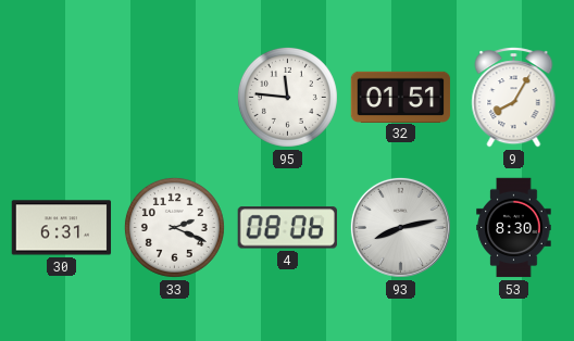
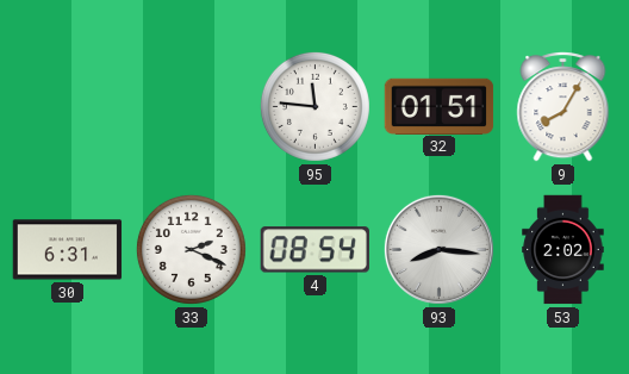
4: 08:06 -> 08:54 (314, 250)
93: 8:13 -> 8:16 (438, 249)
53: 8:30 -> 2:02 (563, 250)
